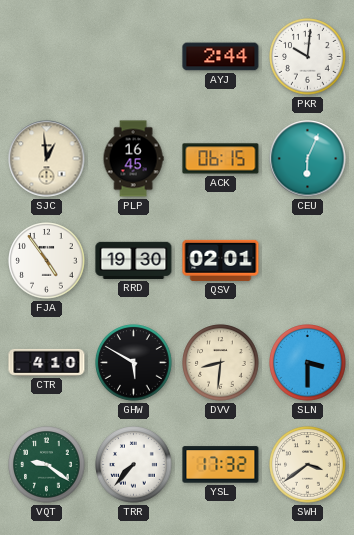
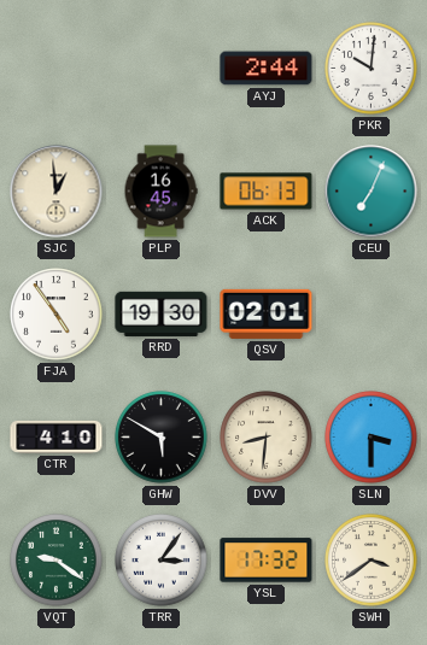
ACK: 06:15 -> 06:13 (267, 192)
CEU: 6:04 -> 7:04 (372, 192)
TRR: 7:37 -> 3:06 (162, 561)
